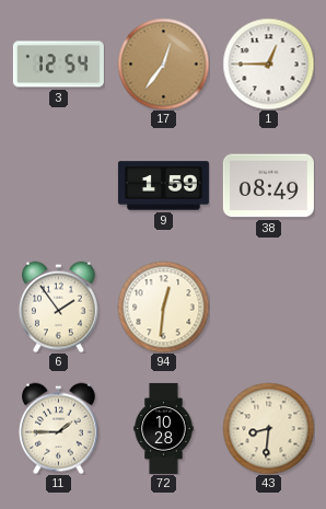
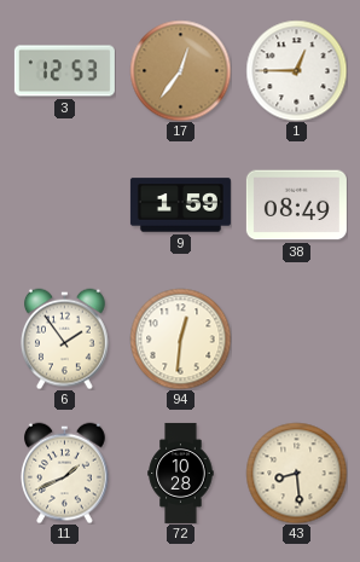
3: 12:54 -> 12:53 (64, 71)
11: 1:45 -> 1:41 (65, 473)
43: 8:31 -> 8:29 (296, 473)
